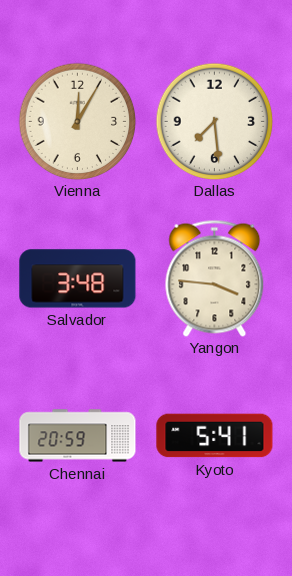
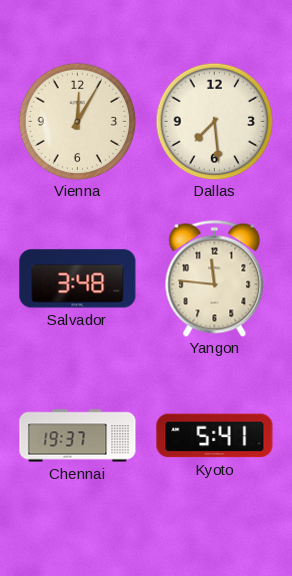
Yangon: 3:46 -> 11:46 (215, 278)
Chennai: 20:59 -> 19:37 (78, 436)
